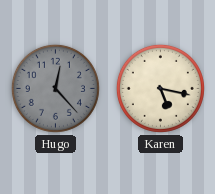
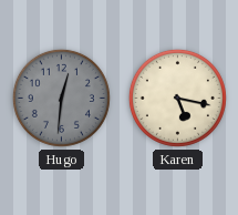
Hugo: 12:23 -> 12:31 (61, 98)
